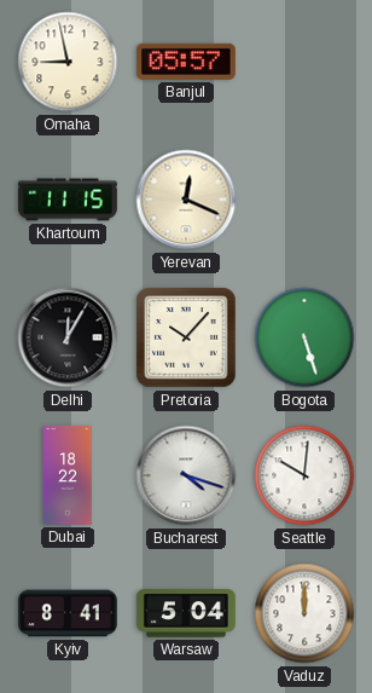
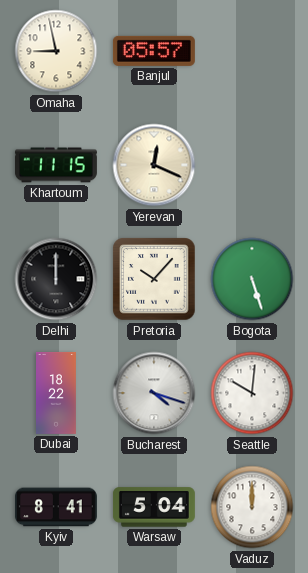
Delhi: 12:05 -> 12:00 (56, 279)
